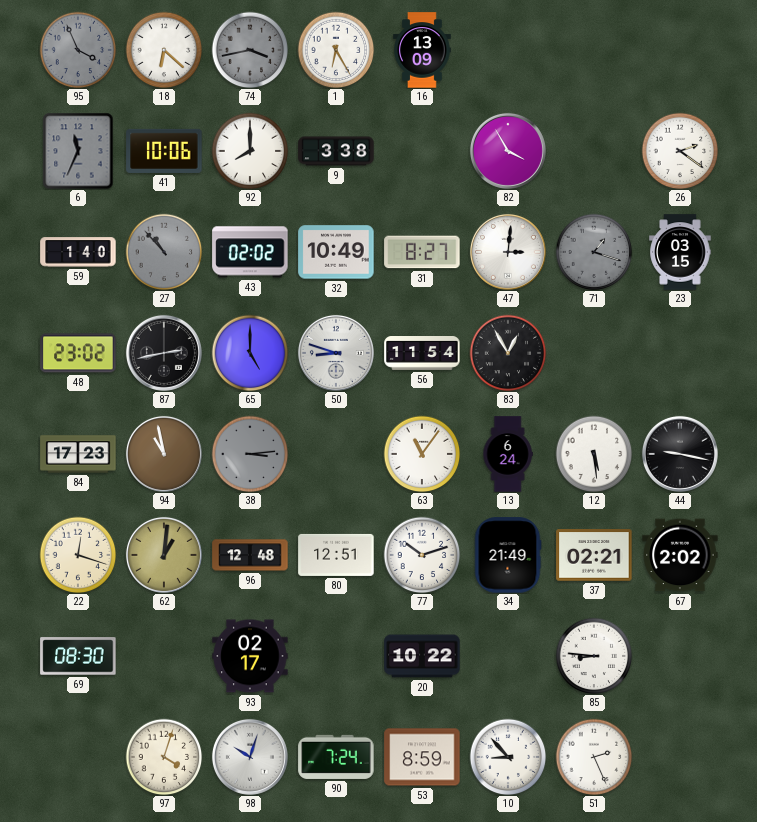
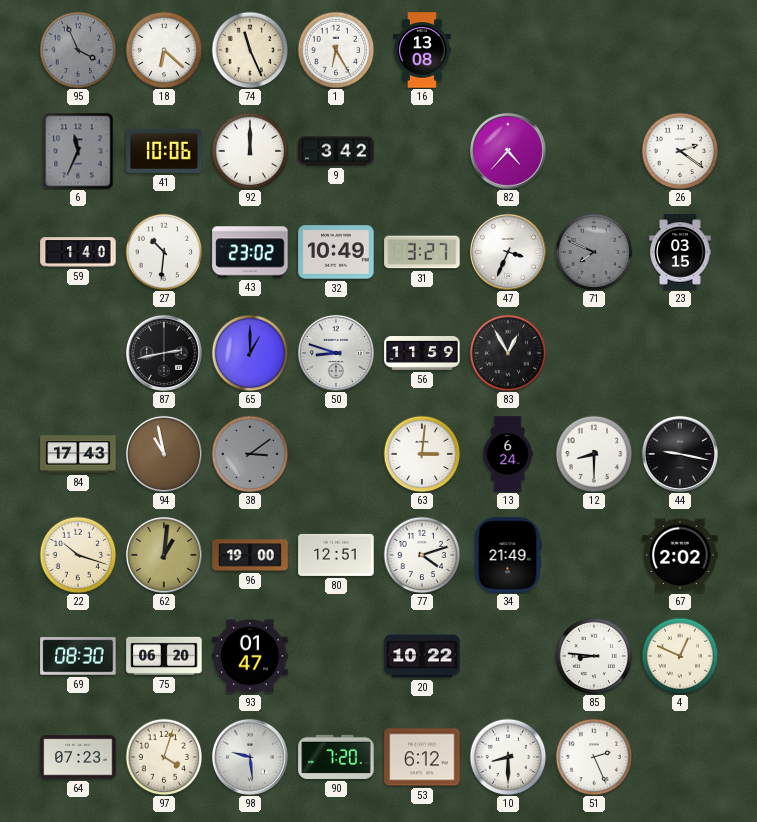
74: 3:43 -> 11:26 (250, 50)
74 dial: grey -> cream (250, 50)
16: 13:09 -> 13:08 (422, 50)
92: 8:00 -> 12:00 (250, 151)
9: 3:38 -> 3:42 (336, 151)
82: 3:55 -> 4:37 (508, 151)
27: 10:53 -> 10:31 (164, 252)
27 dial: grey -> white (164, 252)
43: 02:02 -> 23:02 (250, 252)
31: 8:27 -> 3:27 (422, 252)
47: 3:01 -> 3:34 (508, 252)
71: 1:18 -> 7:49 (594, 252)
48: 23:02 -> none (78, 353)
65: 5:00 -> 1:00 (250, 353)
56: 11:54 -> 11:59 (422, 354)
84: 17:23 -> 17:43 (78, 454)
38: 3:14 -> 3:09 (250, 454)
63: 11:06 -> 3:01 (422, 454)
12: 5:29 -> 8:30 (594, 454)
22: 12:18 -> 10:18 (78, 555)
96: 12:48 -> 19:00 (250, 555)
77: 10:12 -> 4:12 (422, 555)
37: 02:21 -> none (594, 555)
75: none -> 06:20 (164, 656)
93: 02:17 -> 01:47 (250, 656)
4: none -> 12:49 (680, 656)
64: none -> 07:23 (78, 757)
98: 10:03 -> 9:29 (250, 757)
90: 7:24 -> 7:20 (336, 757)
53: 8:59 -> 6:12 (422, 757)
10: 8:53 -> 8:30 (508, 757)
